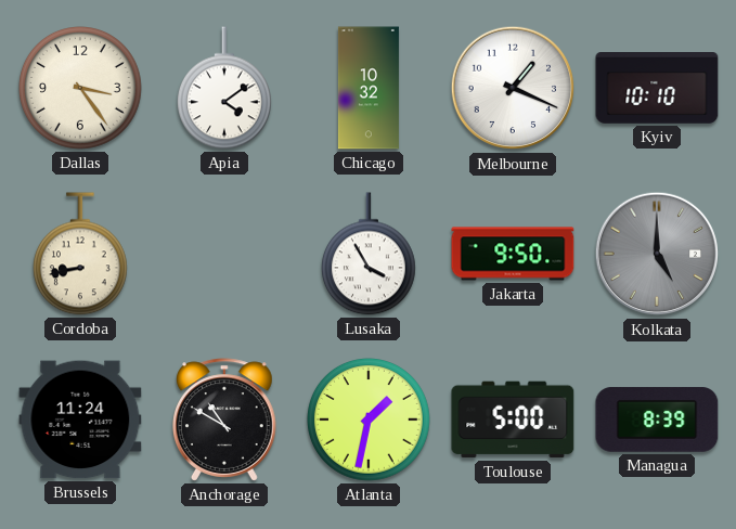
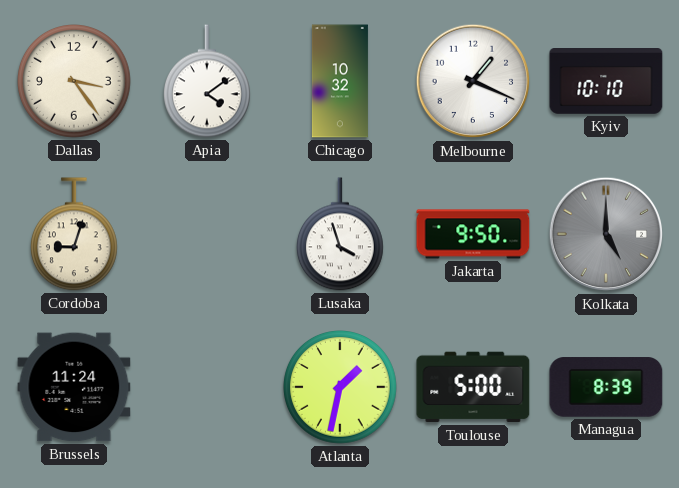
Cordoba: 8:43 -> 9:03 (74, 234)
Lusaka: 3:55 -> 3:57 (340, 234)
Anchorage: 10:50 -> none (225, 420)
